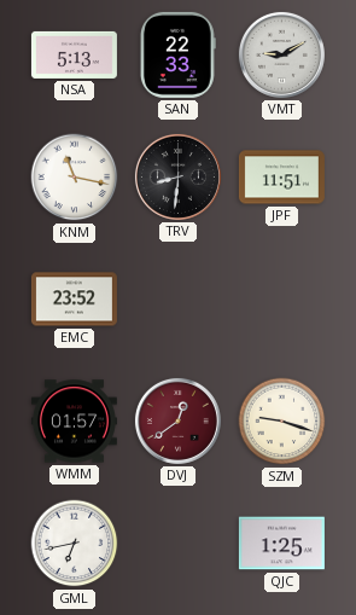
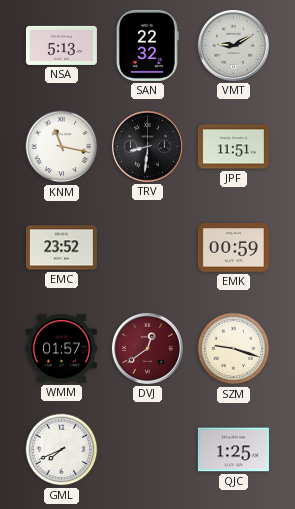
SAN: 22:33 -> 22:32 (147, 45)
EMK: none -> 00:59 (233, 248)
GML: 6:43 -> 7:41 (62, 450)
